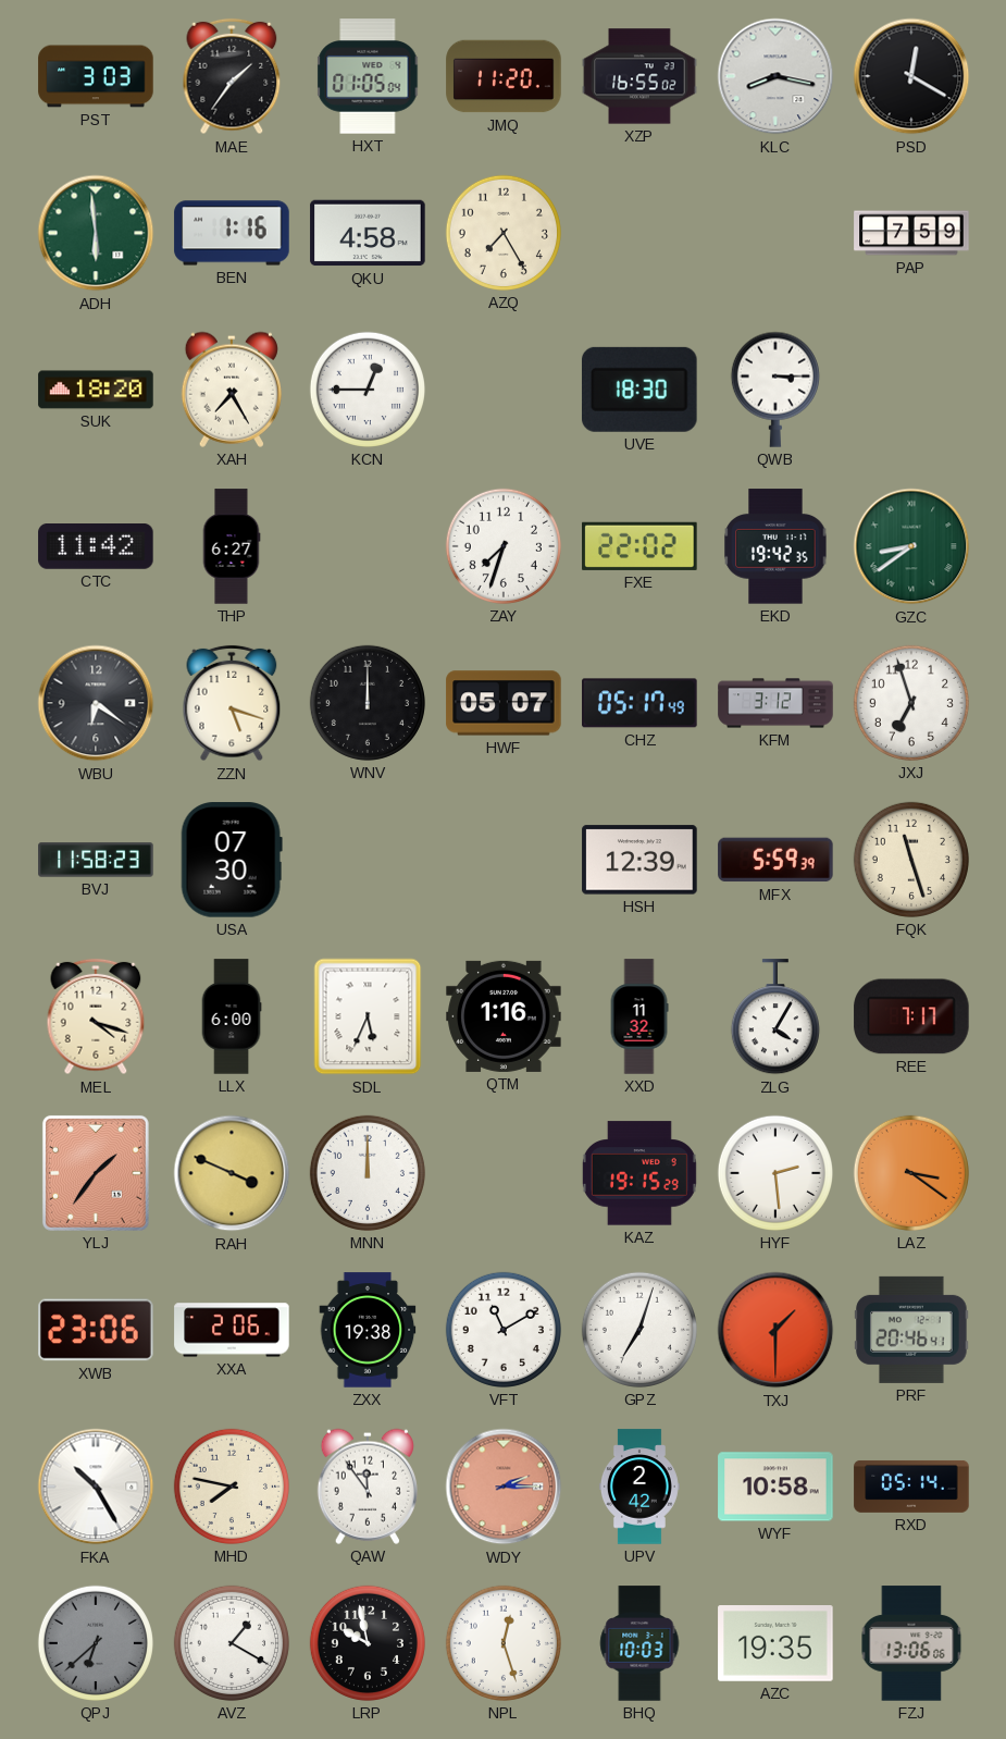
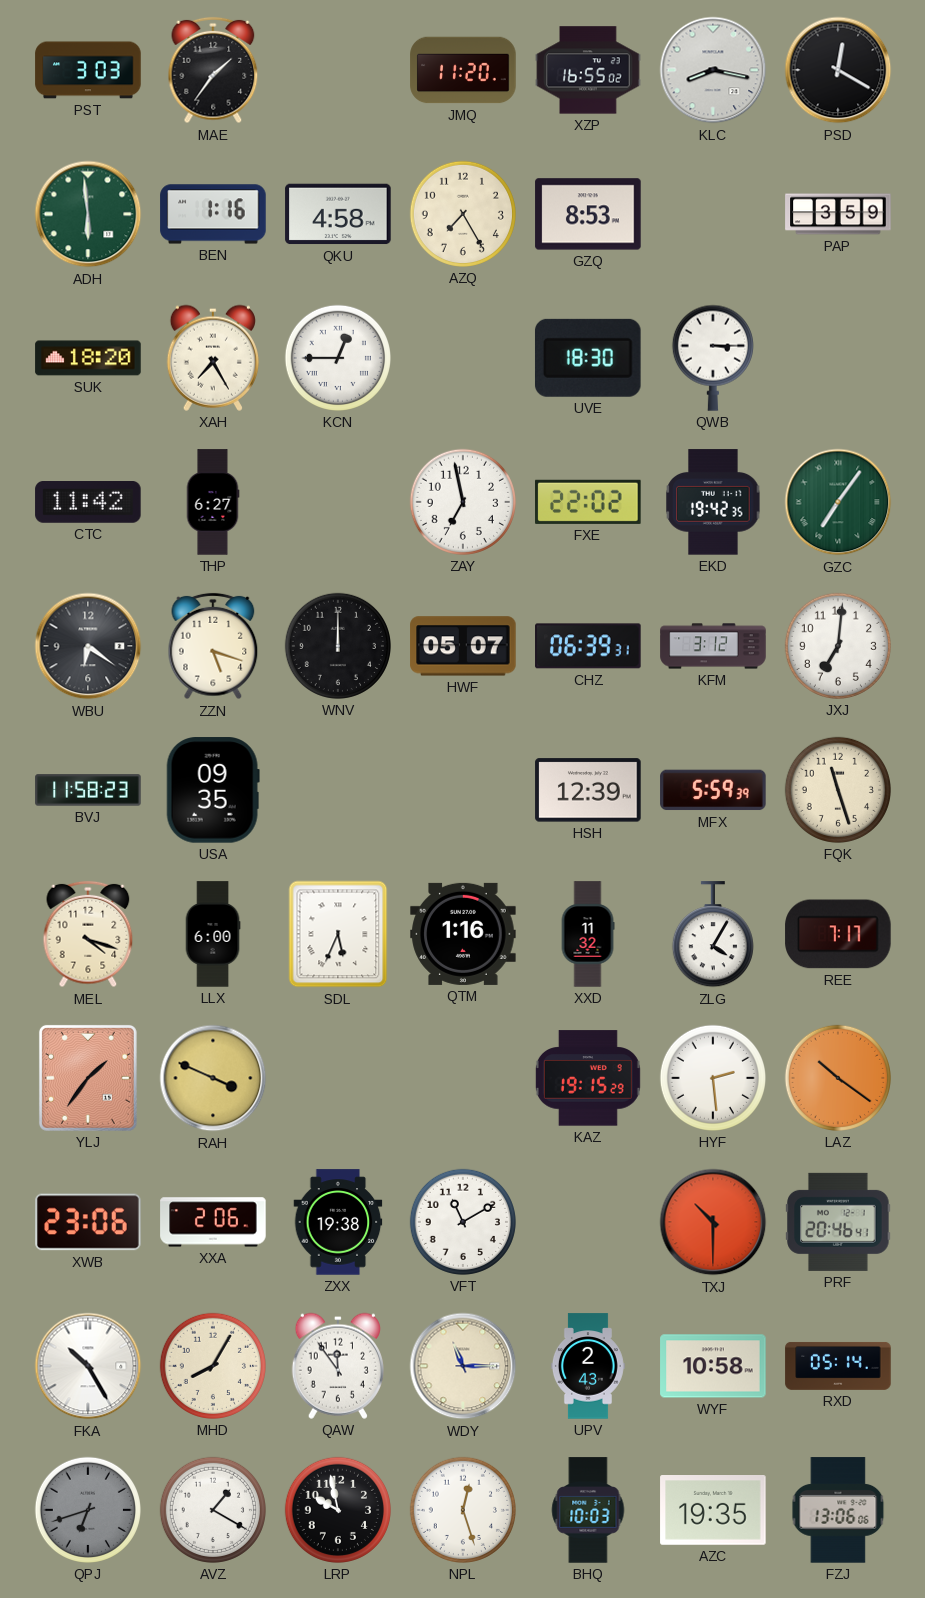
HXT: 01:05 -> none (368, 76)
GZQ: none -> 8:53 (588, 214)
PAP: 7:59 -> 3:59 (838, 214)
ZAY: 7:33 -> 6:58 (463, 502)
GZC: 8:39 -> 7:06 (838, 502)
CHZ: 05:17 -> 06:39 (588, 646)
JXJ: 6:57 -> 7:01 (838, 646)
USA: 07:30 -> 09:35 (213, 790)
MNN: 12:00 -> none (368, 1173)
LAZ: 3:21 -> 10:21 (838, 1078)
GPZ: 7:03 -> none (639, 1330)
TXJ: 1:30 -> 10:30 (713, 1222)
MHD: 7:47 -> 8:05 (213, 1366)
WDY: 2:15 -> 11:15 (463, 1366)
WDY dial: salmon -> cream (463, 1366)
UPV: 2:42 -> 2:43 (588, 1366)
QPJ: 6:38 -> 6:42 (88, 1510)
